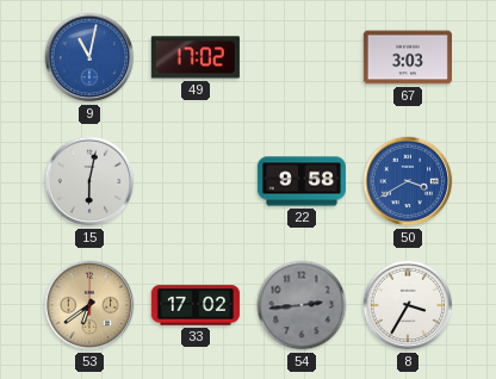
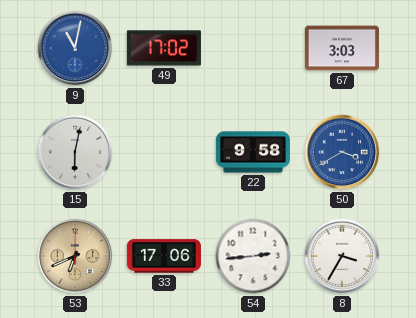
53: 6:39 -> 6:41 (75, 256)
33: 17:02 -> 17:06 (164, 256)
54 dial: grey -> white (253, 256)
